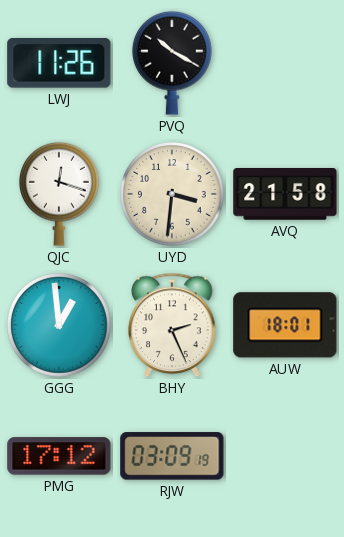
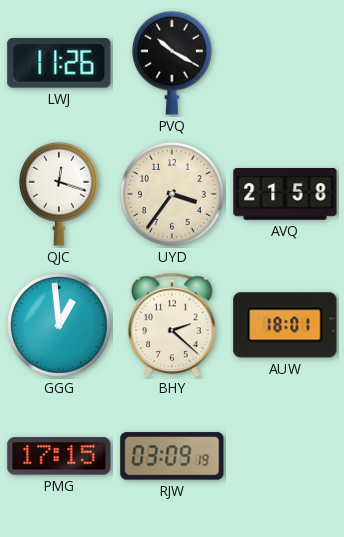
UYD: 3:31 -> 3:36 (172, 194)
BHY: 2:26 -> 2:22 (172, 325)
PMG: 17:12 -> 17:15 (59, 456)
